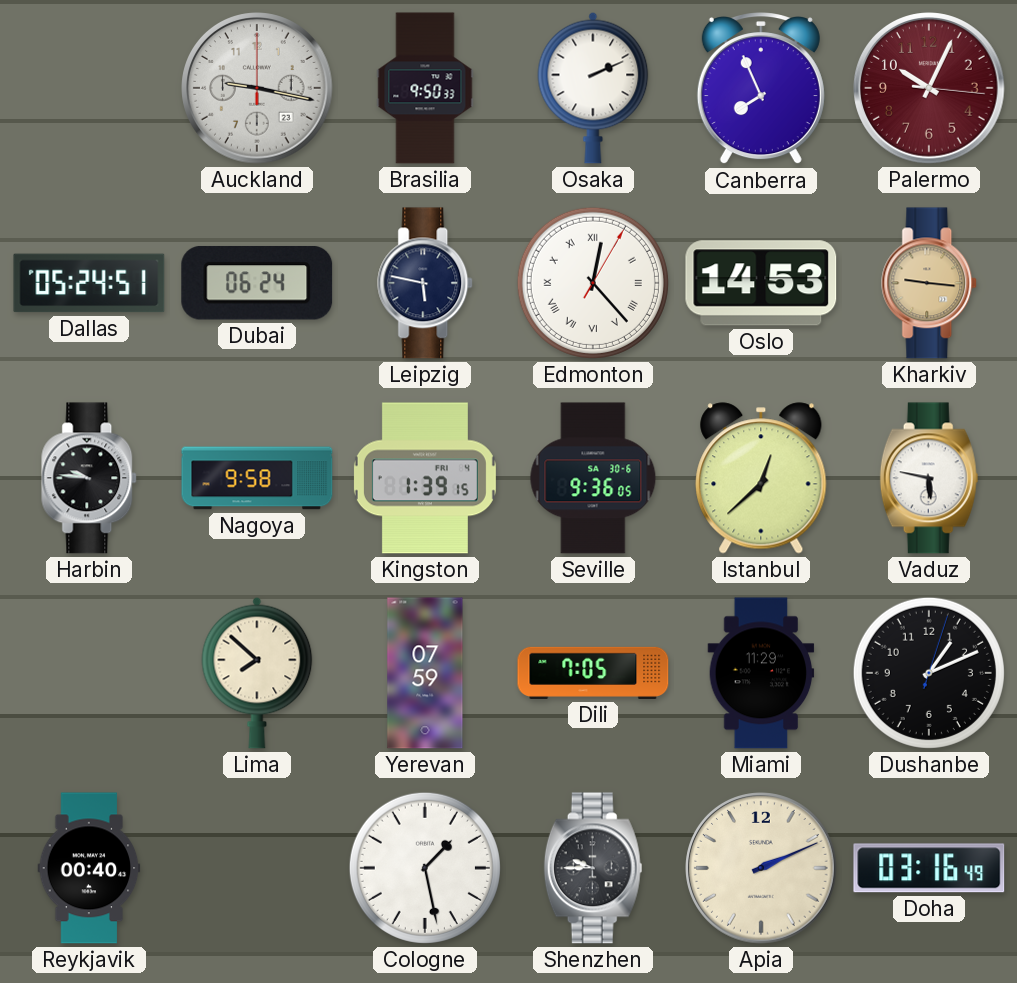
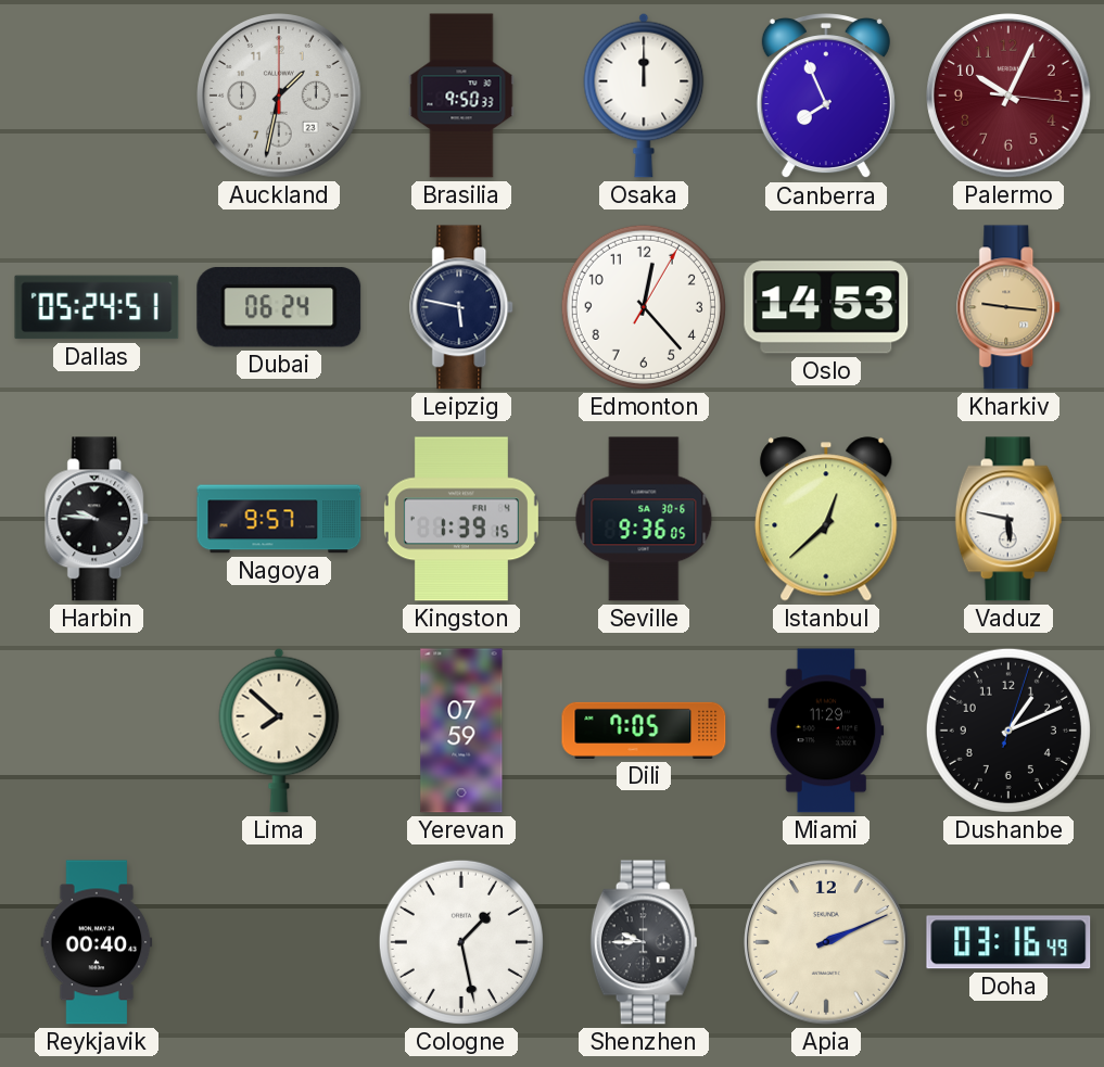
Auckland: 9:17 -> 1:32 (279, 96)
Osaka: 2:11 -> 12:00 (644, 96)
Edmonton numerals: Roman -> Arabic (644, 307)
Nagoya: 9:58 -> 9:57 (279, 519)
